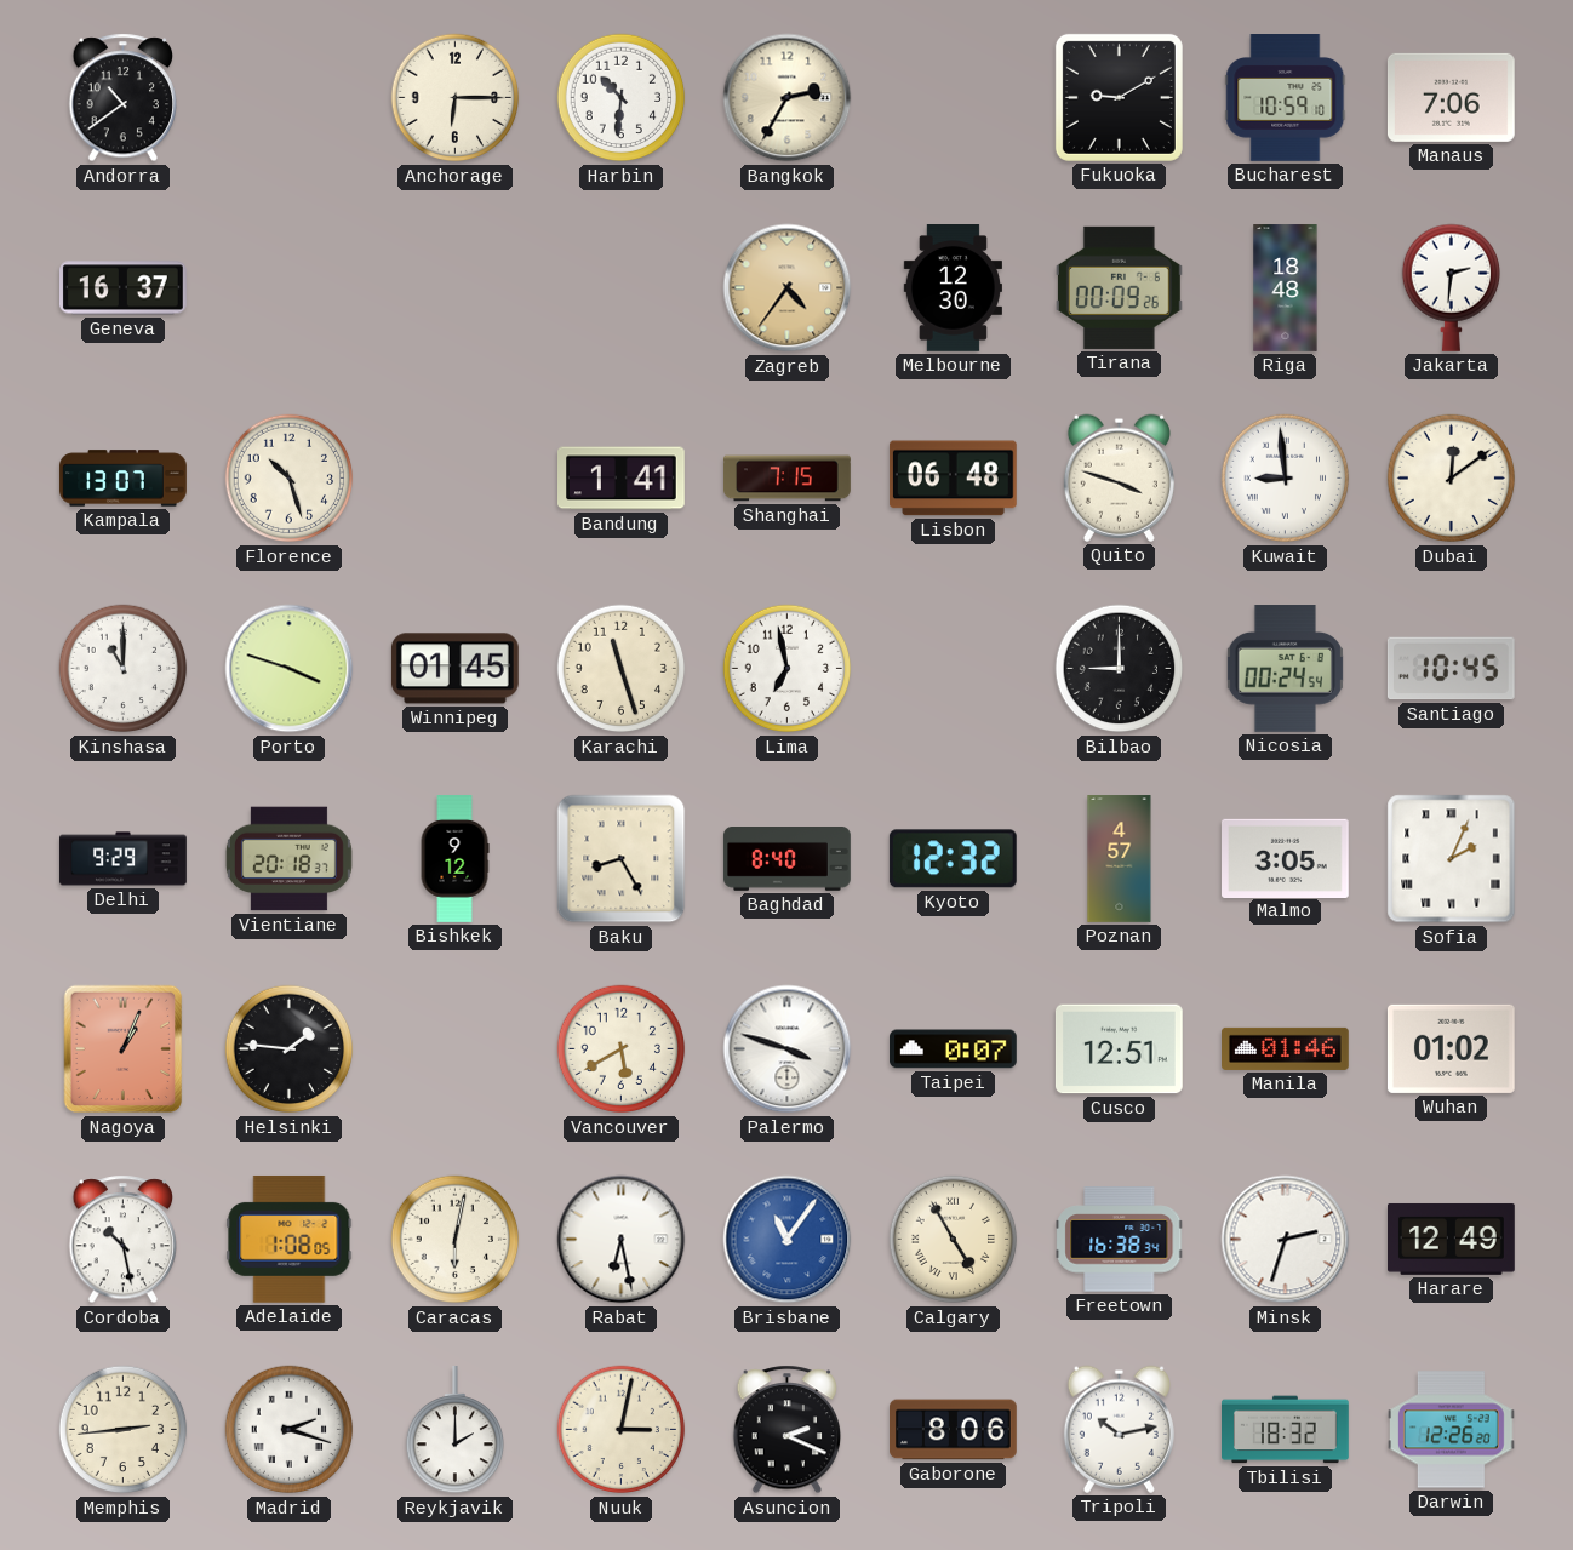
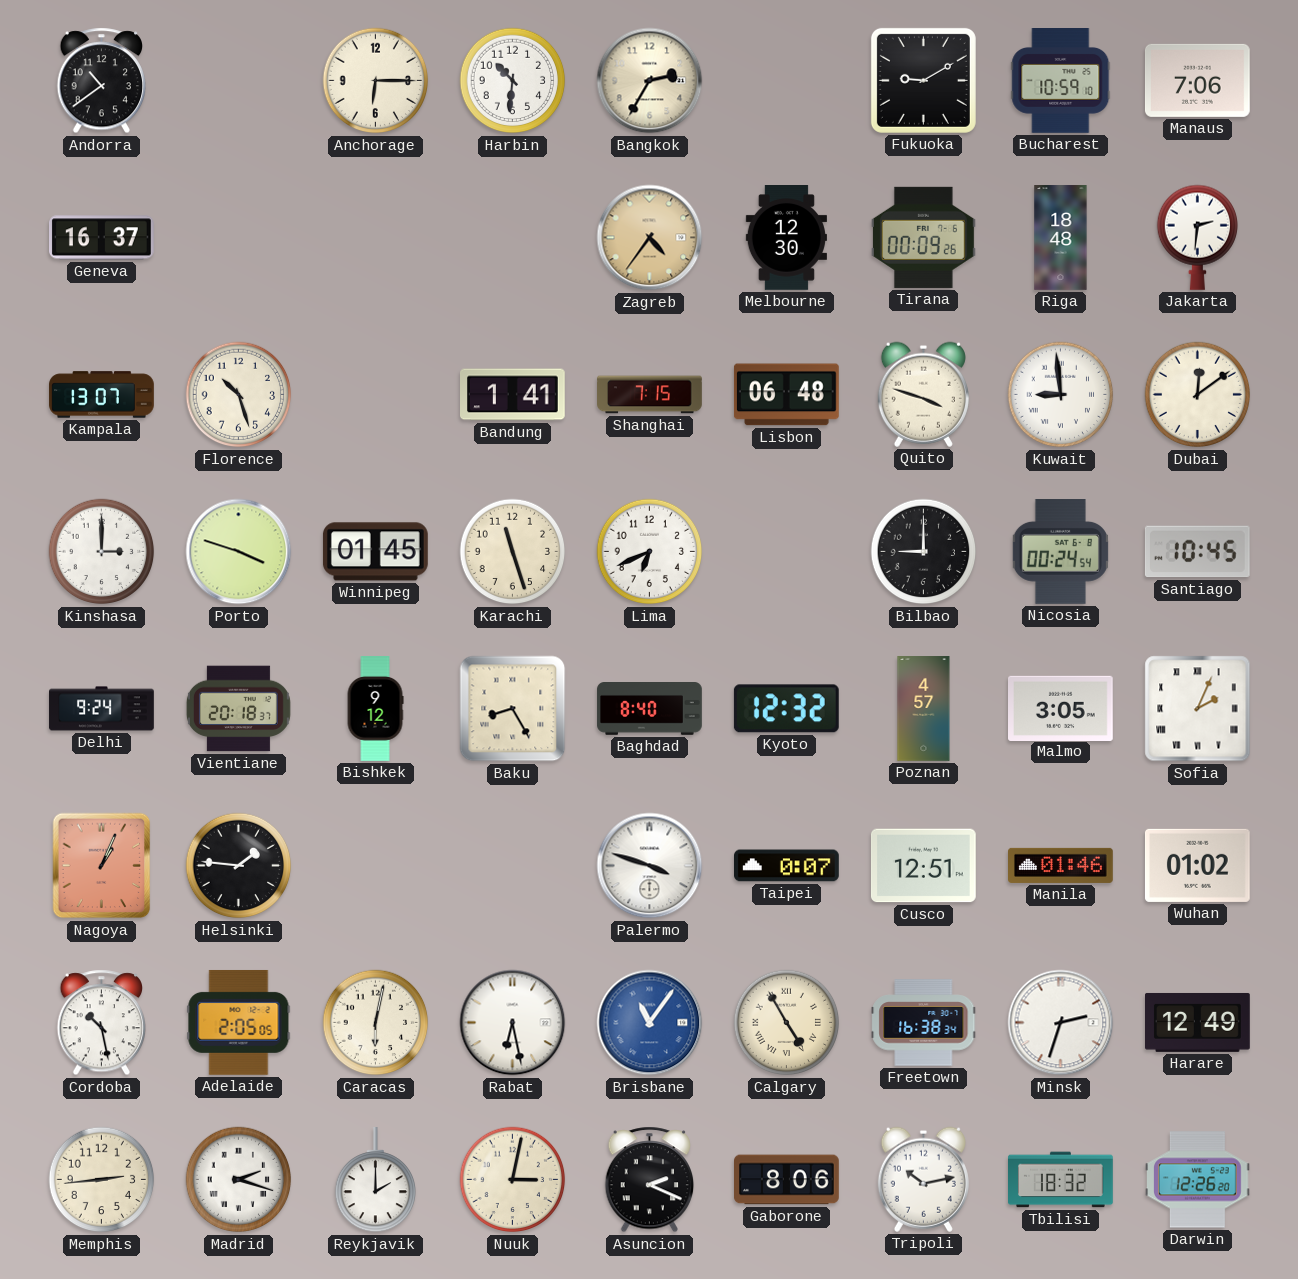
Kinshasa: 11:00 -> 3:00 (102, 552)
Lima: 6:58 -> 6:41 (650, 552)
Delhi: 9:29 -> 9:24 (102, 709)
Vancouver: 5:40 -> none (622, 1049)
Adelaide: 1:08 -> 2:05 (239, 1022)
